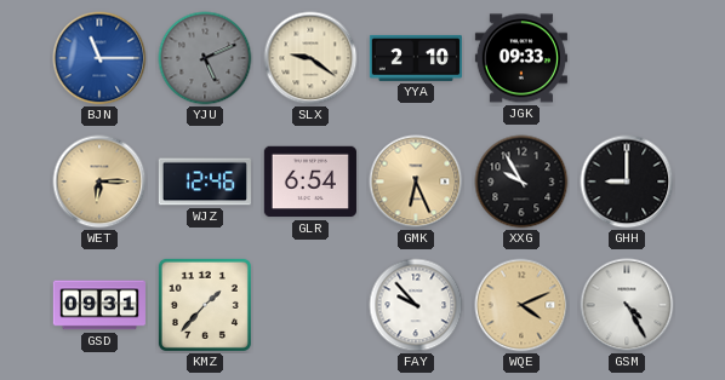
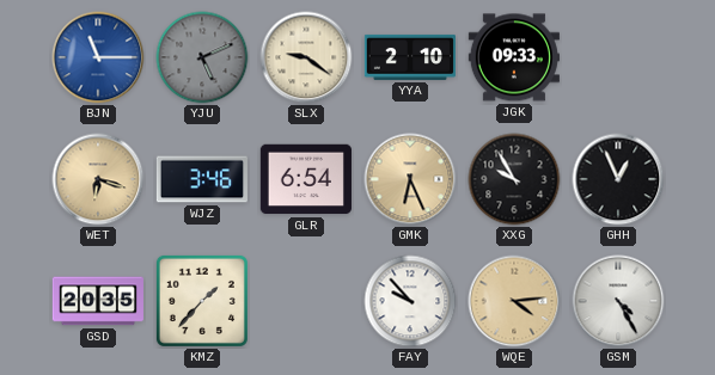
WET: 6:15 -> 6:18 (98, 179)
WJZ: 12:46 -> 3:46 (202, 179)
GHH: 9:00 -> 12:56 (618, 179)
GSD: 09:31 -> 20:35 (98, 301)
WQE: 4:11 -> 4:14 (514, 301)
